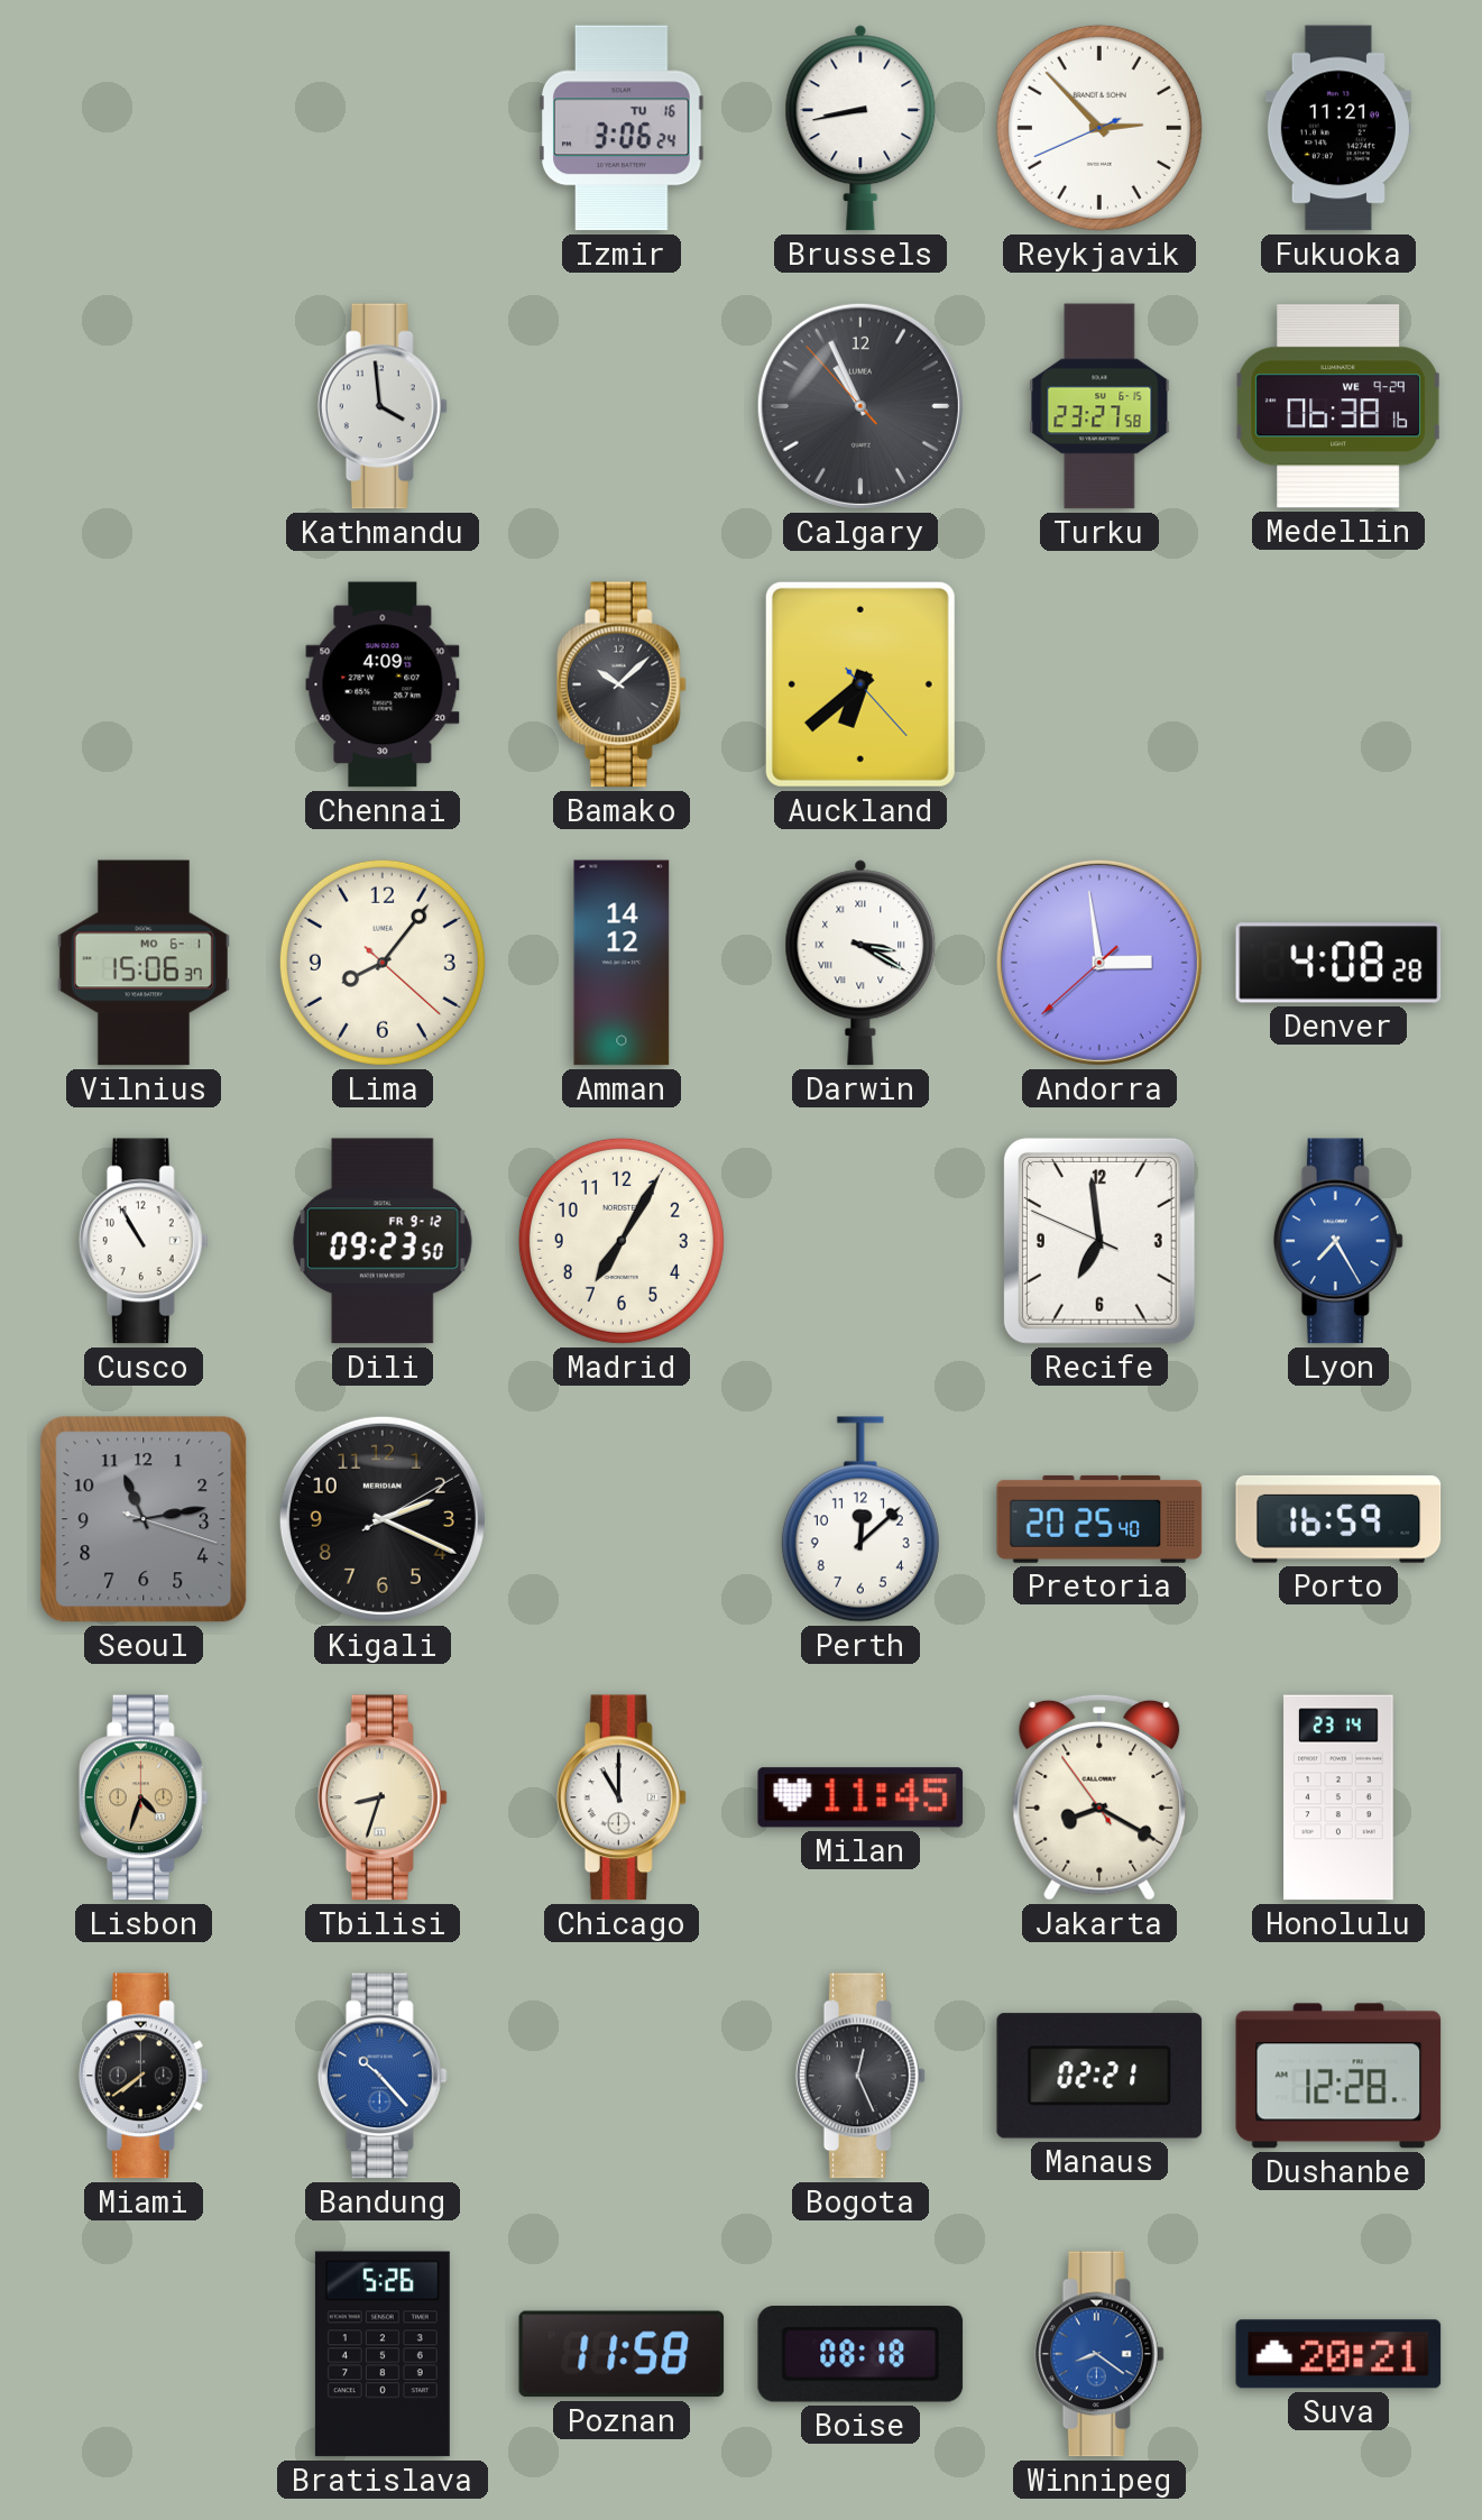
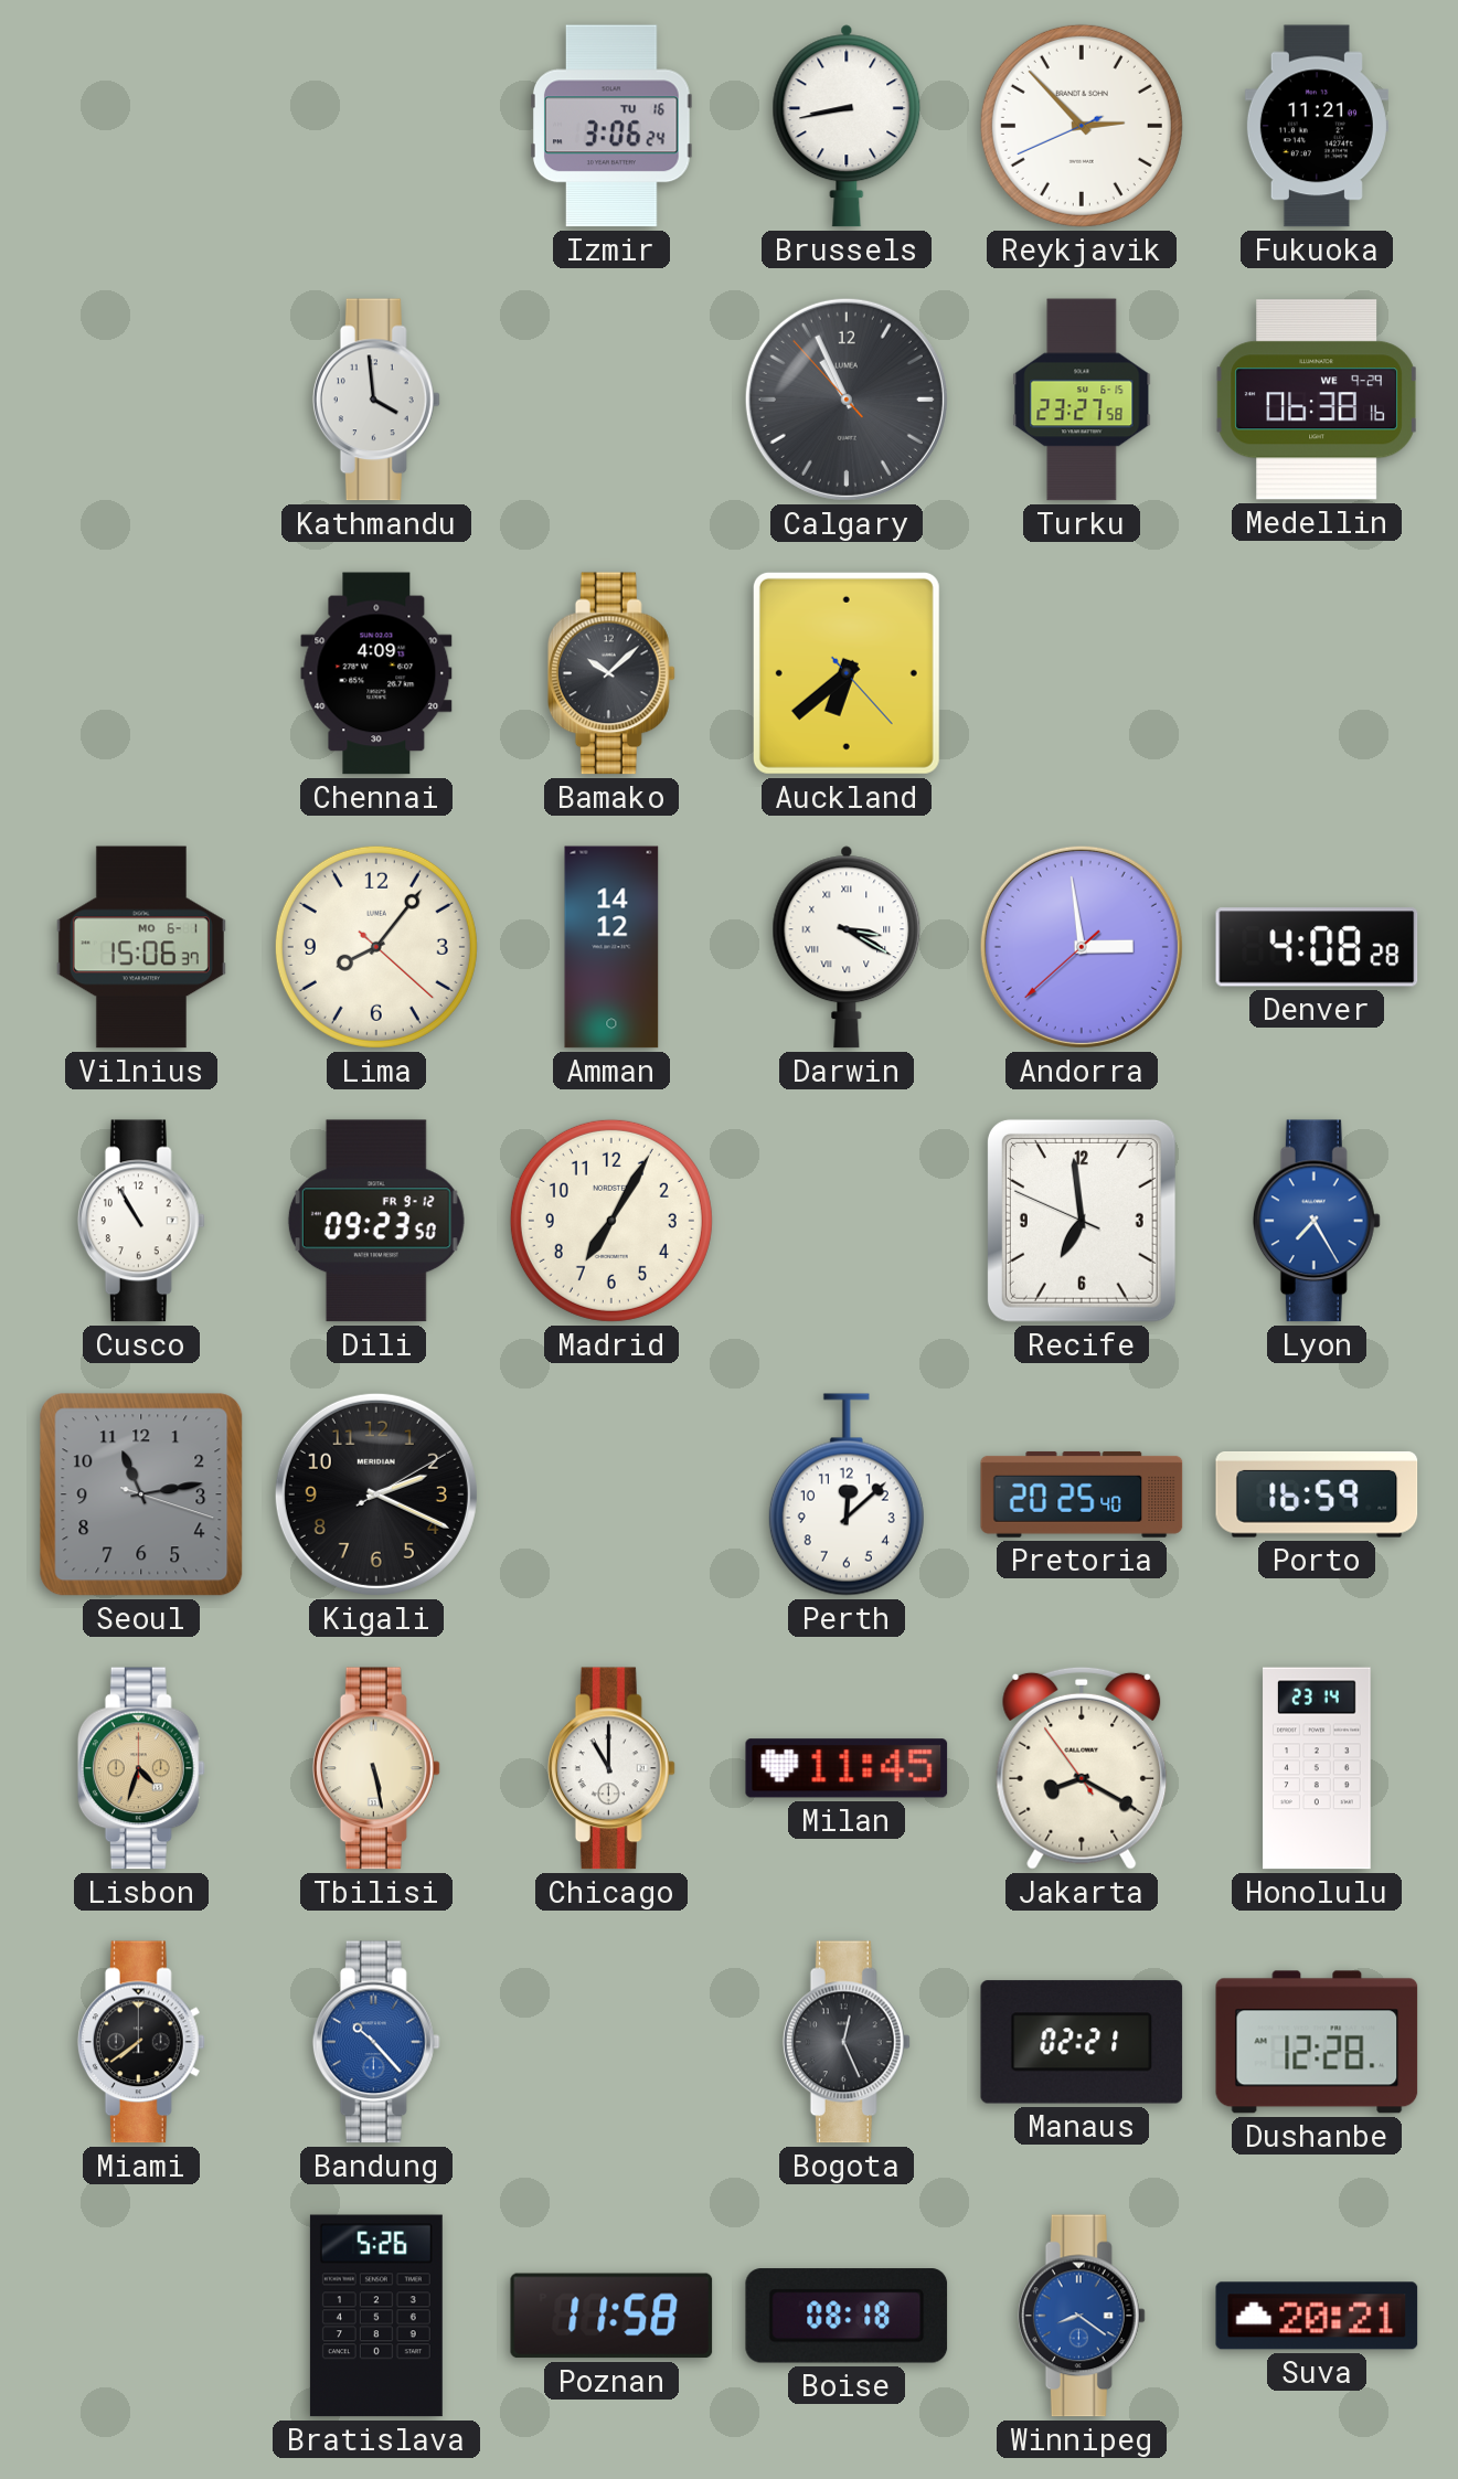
Tbilisi: 8:33 -> 5:28 (376, 1768)
